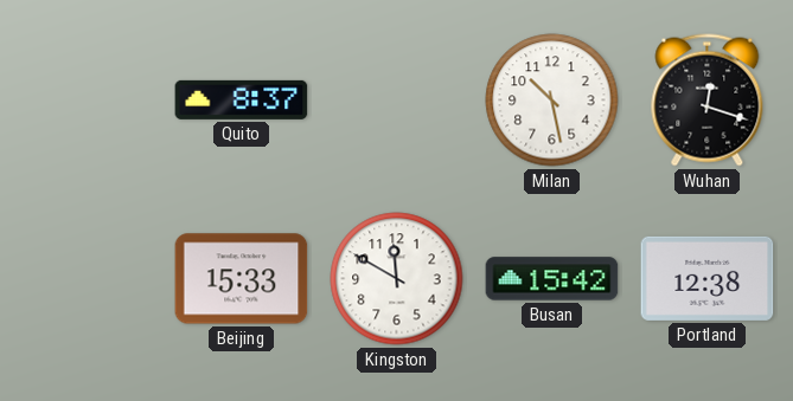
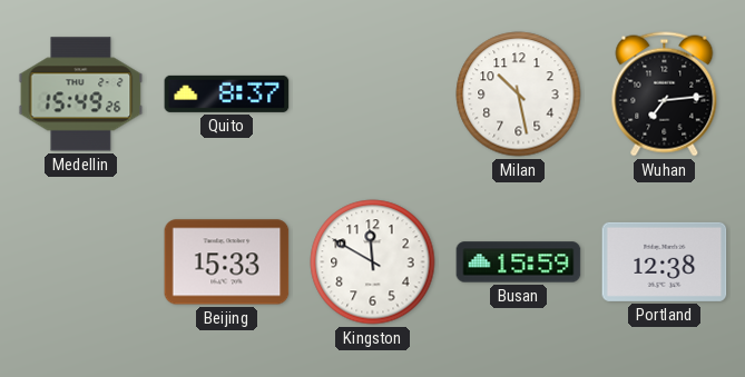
Medellin: none -> 15:49 (81, 95)
Wuhan: 12:18 -> 7:14 (665, 95)
Busan: 15:42 -> 15:59 (519, 262)
